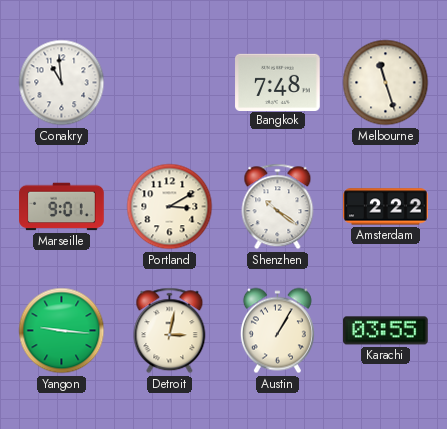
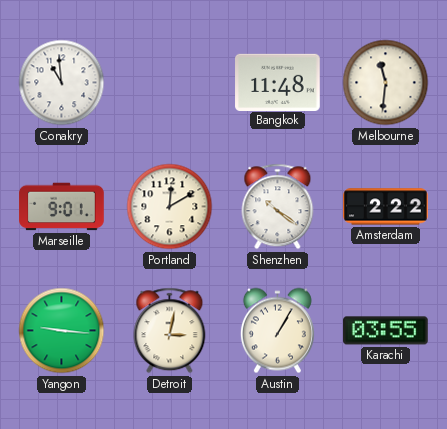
Bangkok: 7:48 -> 11:48 (278, 82)
Melbourne: 11:27 -> 11:31 (386, 83)
Portland: 3:10 -> 12:10 (170, 207)
